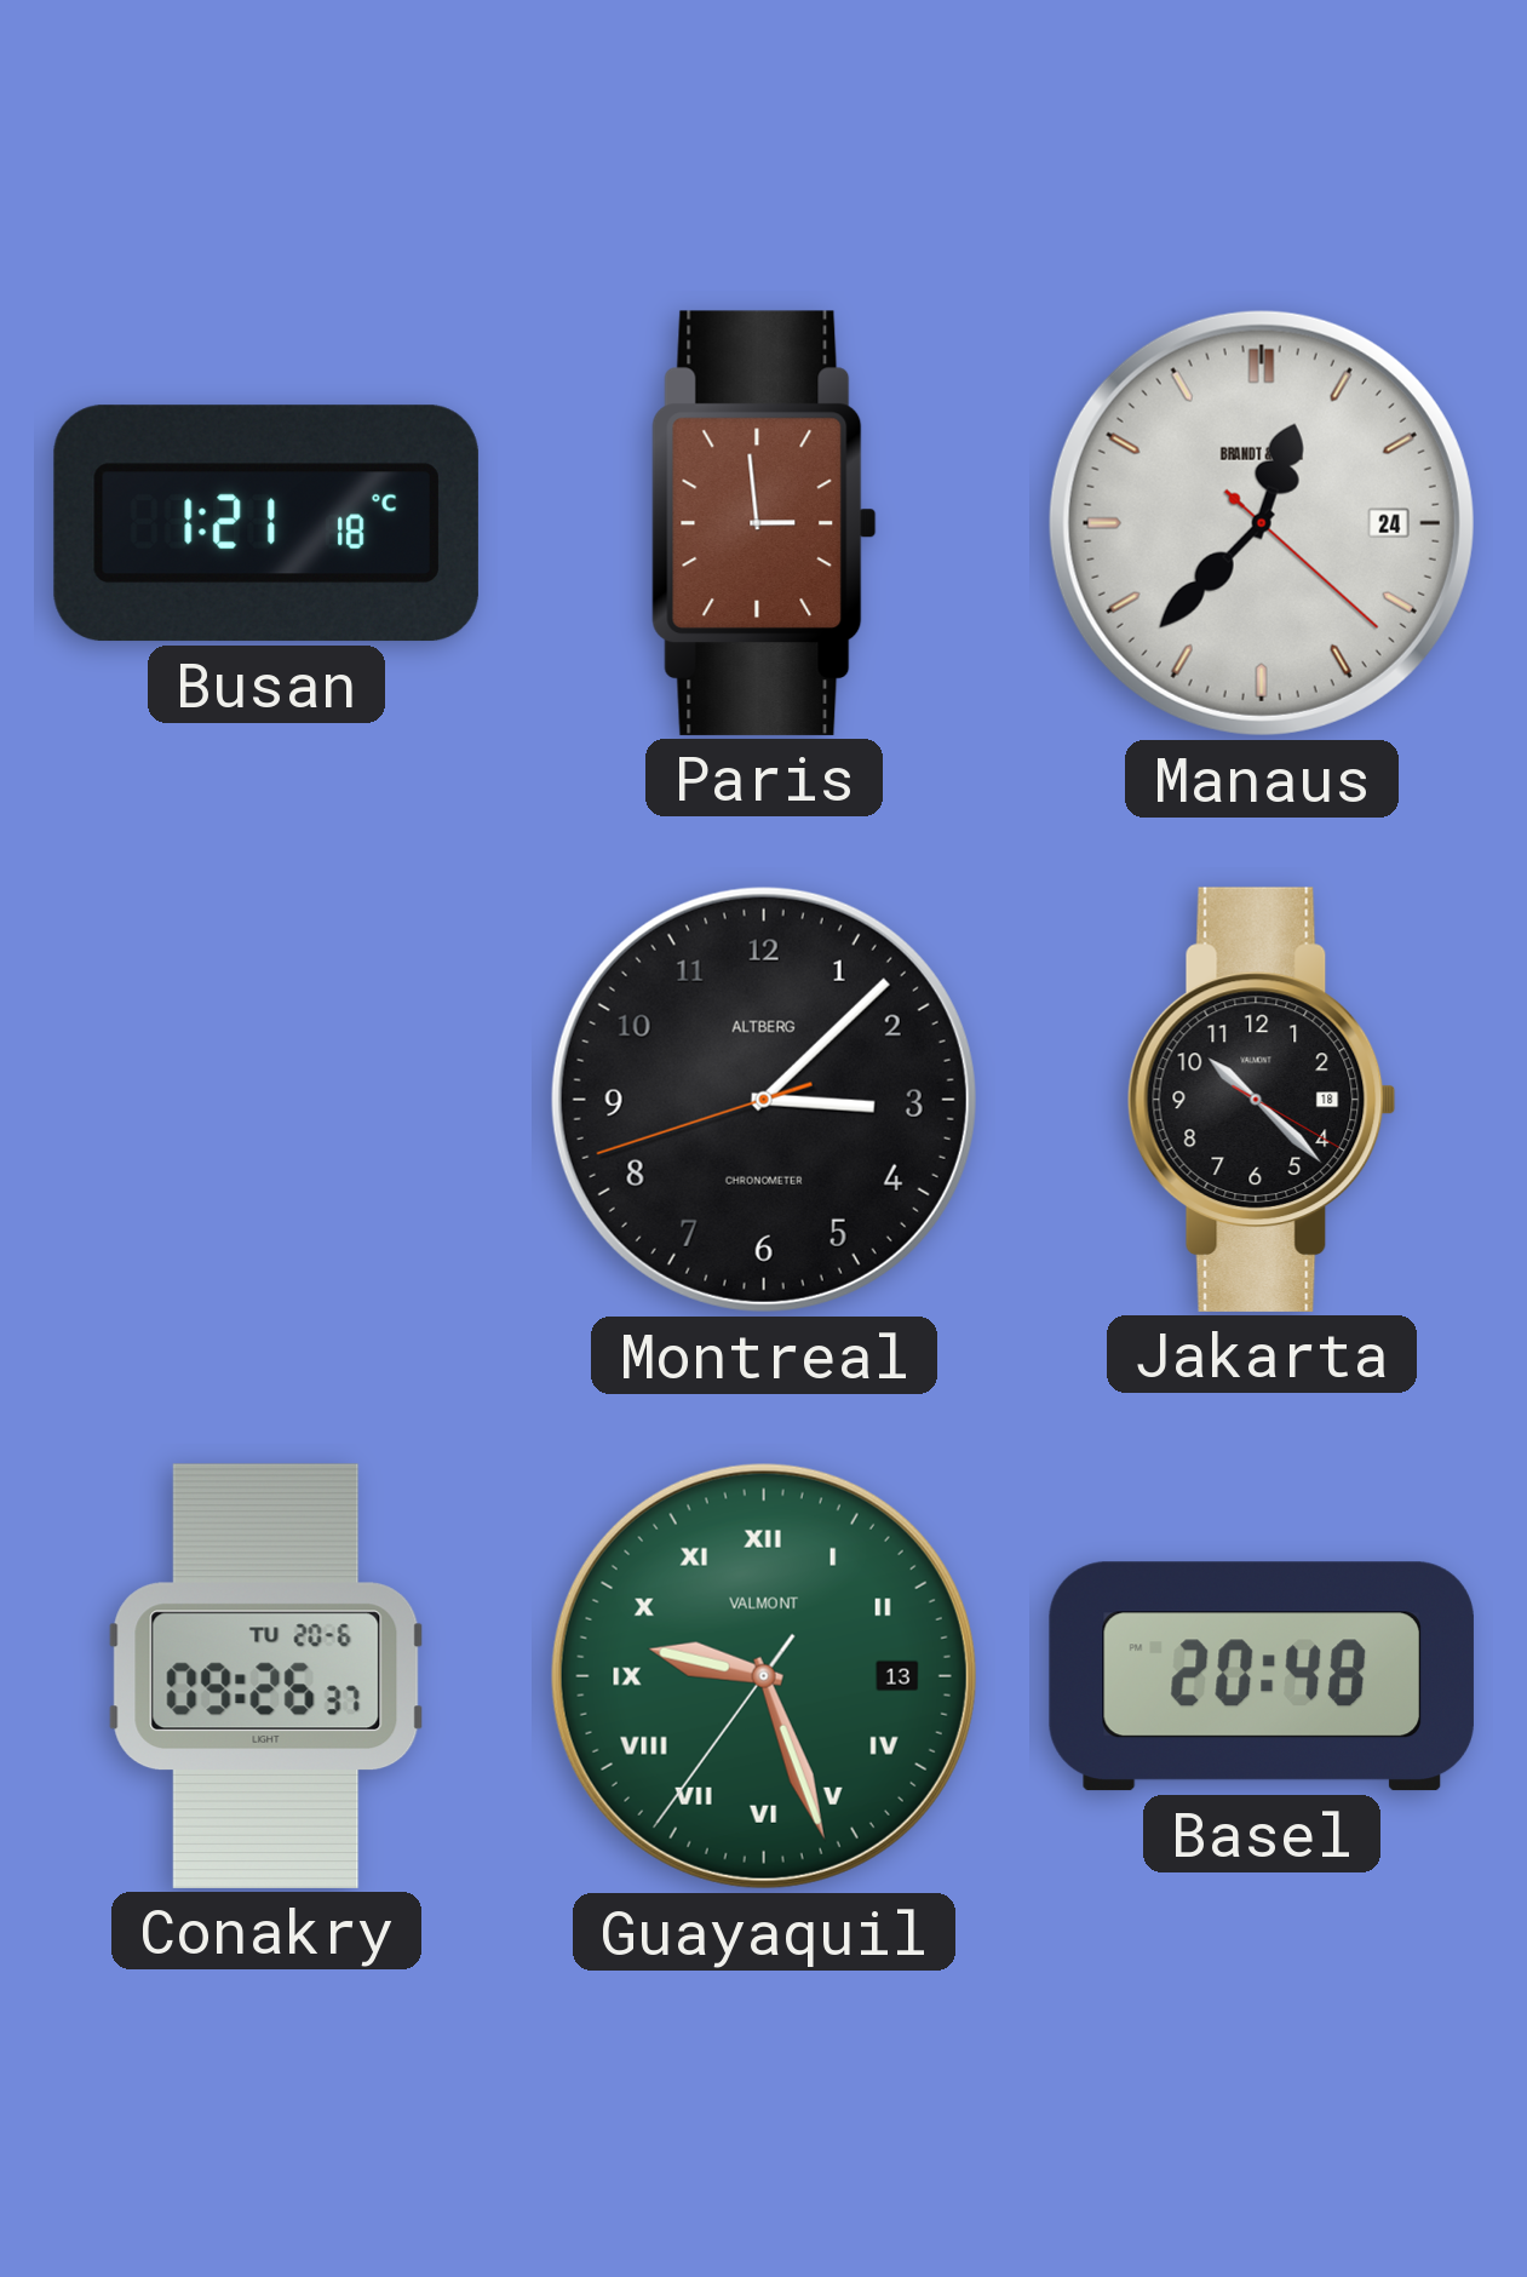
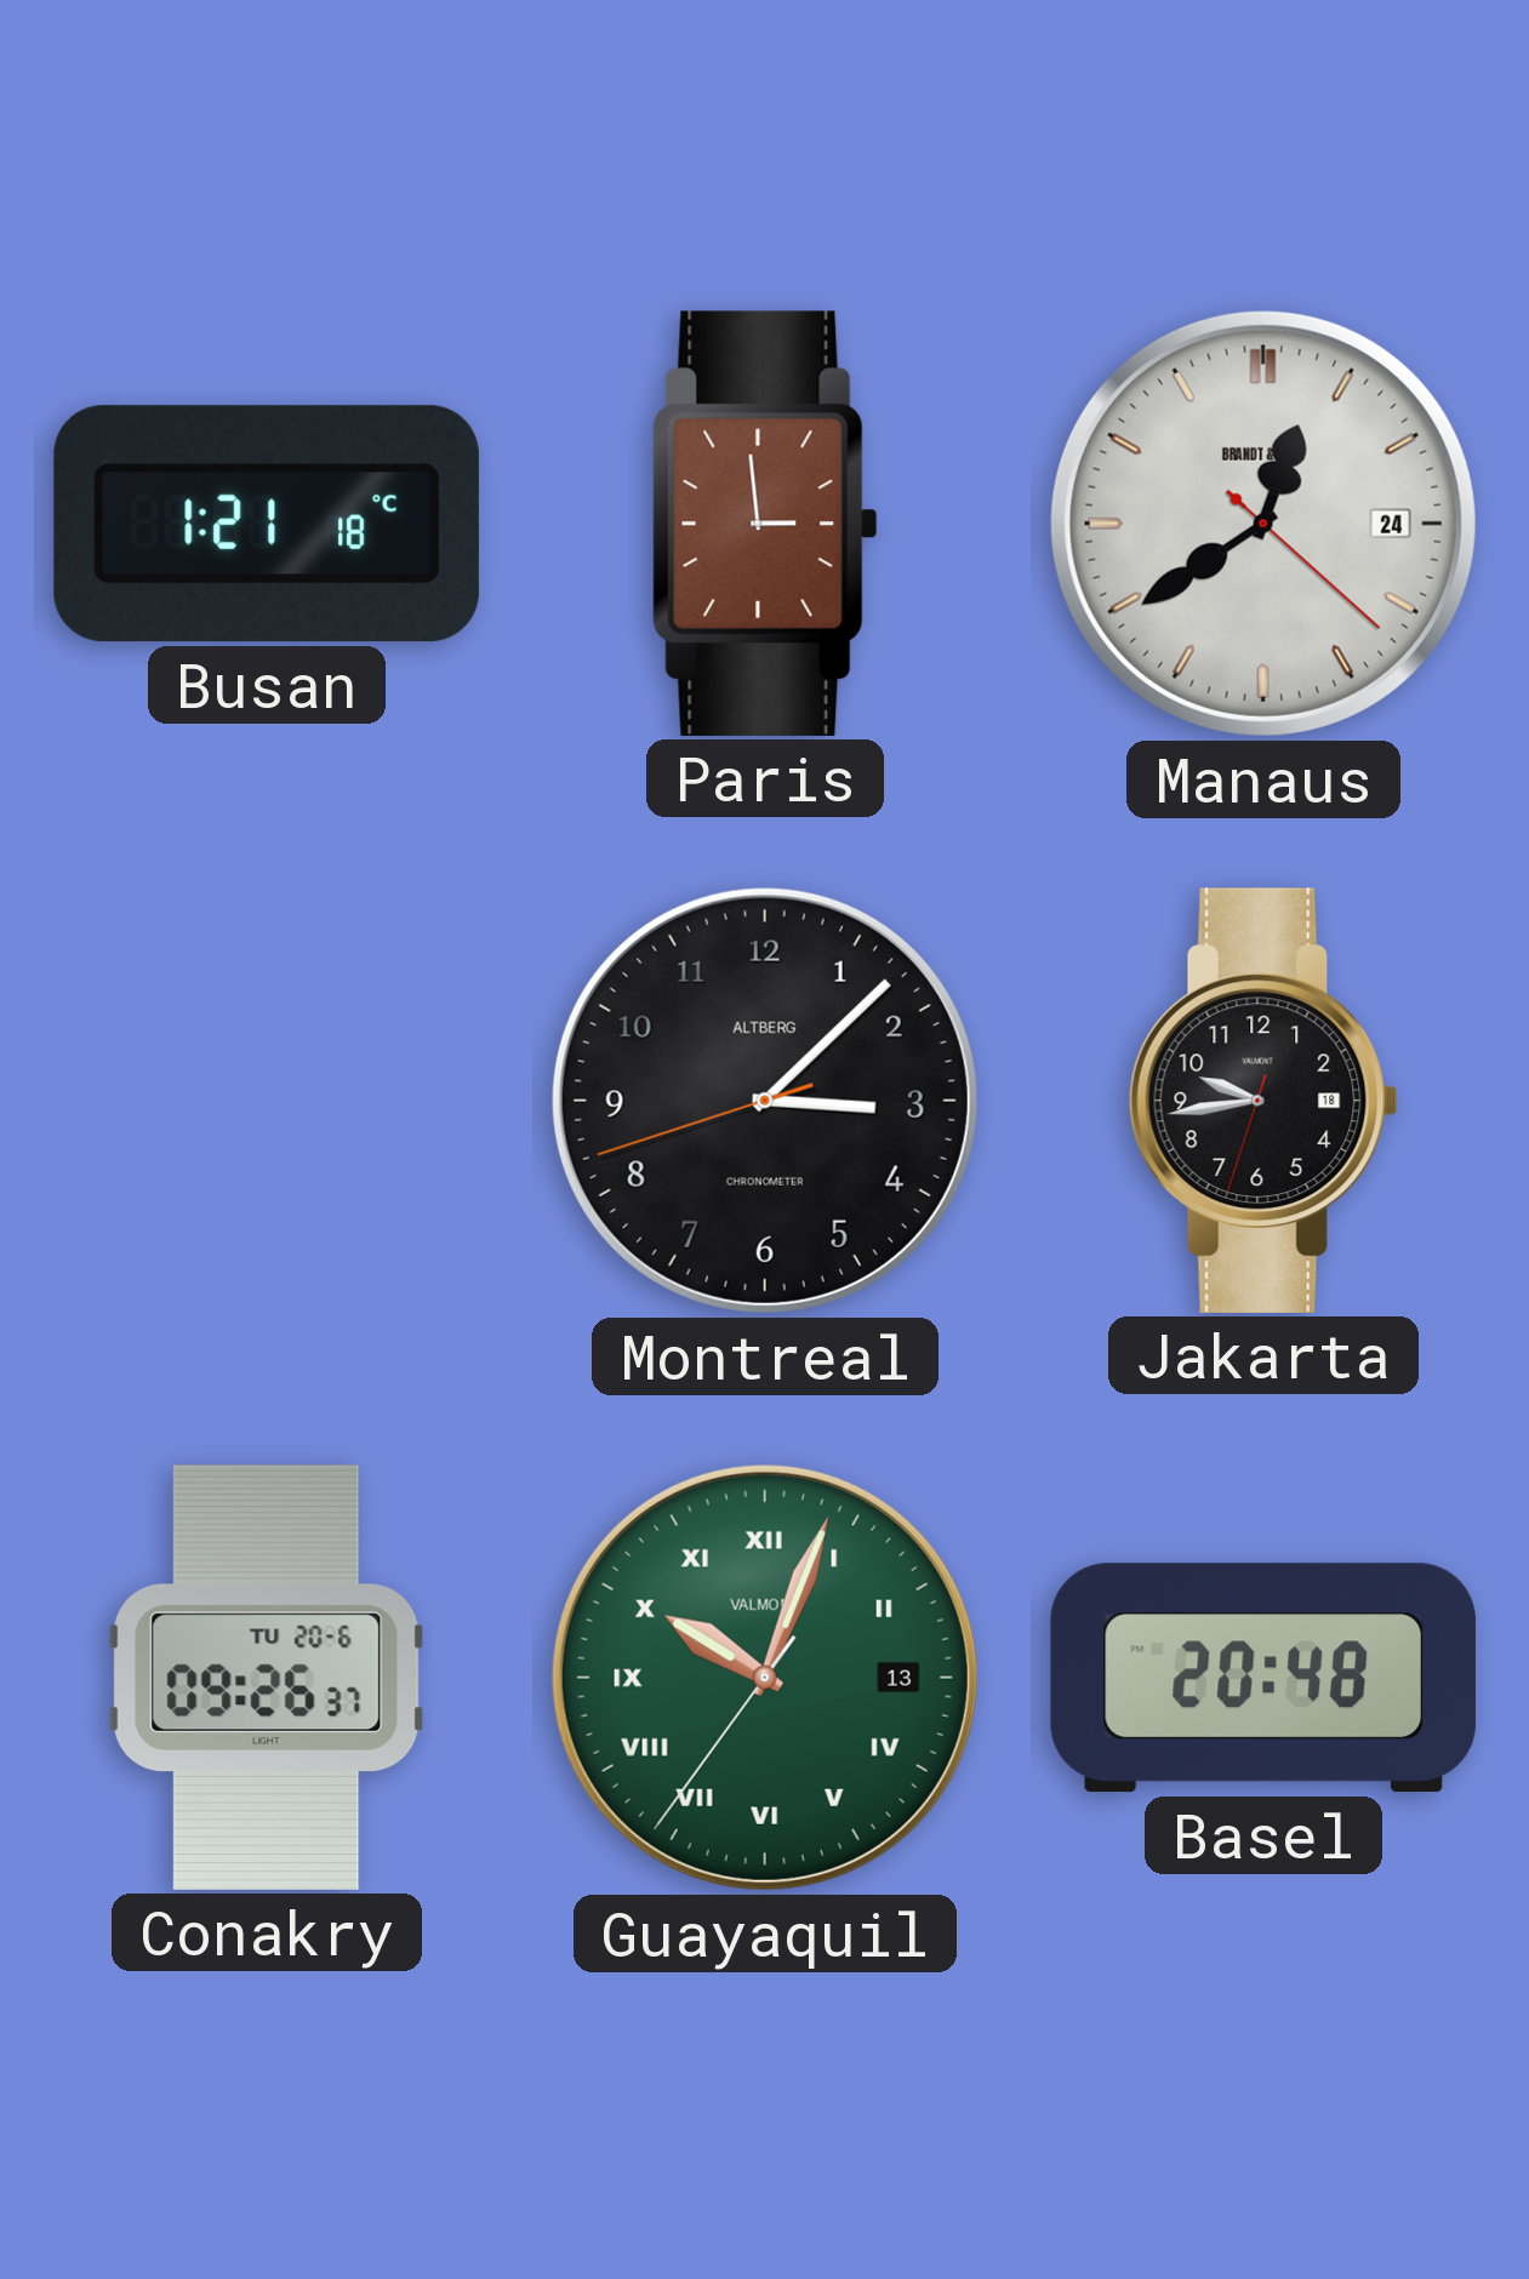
Manaus: 12:37 -> 12:39 (1263, 524)
Jakarta: 10:22 -> 9:43 (1263, 1101)
Guayaquil: 9:26 -> 10:03 (765, 1678)
